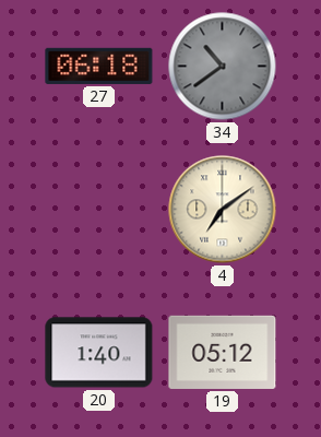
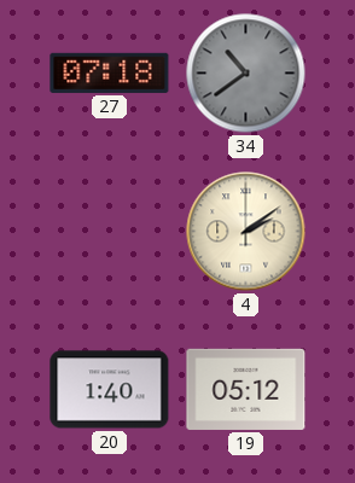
27: 06:18 -> 07:18 (110, 72)
4: 7:09 -> 2:09 (246, 232)
